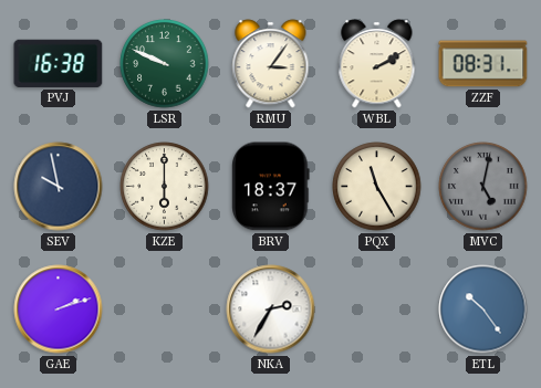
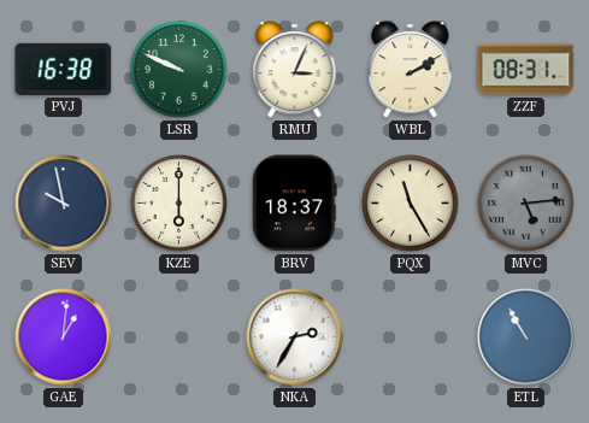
RMU: 3:06 -> 3:04 (295, 70)
MVC: 5:02 -> 5:14 (526, 204)
GAE: 2:12 -> 1:01 (64, 337)
ETL: 10:24 -> 10:55 (526, 337)
